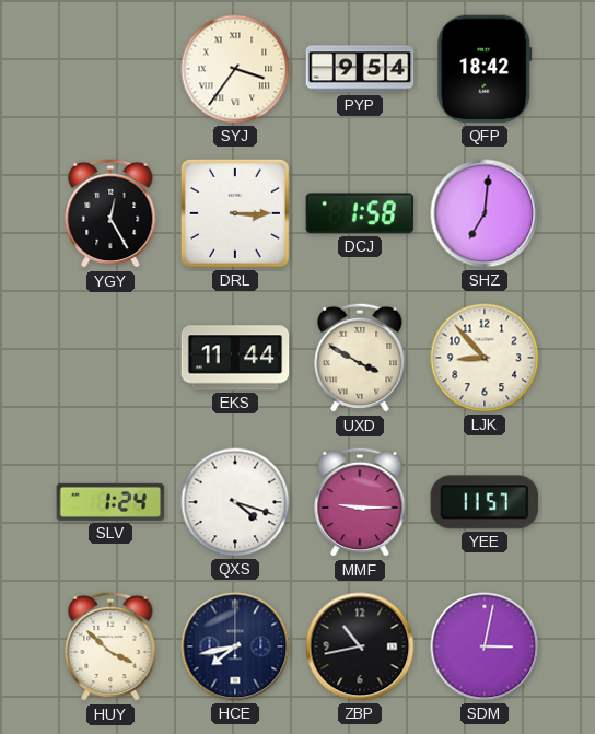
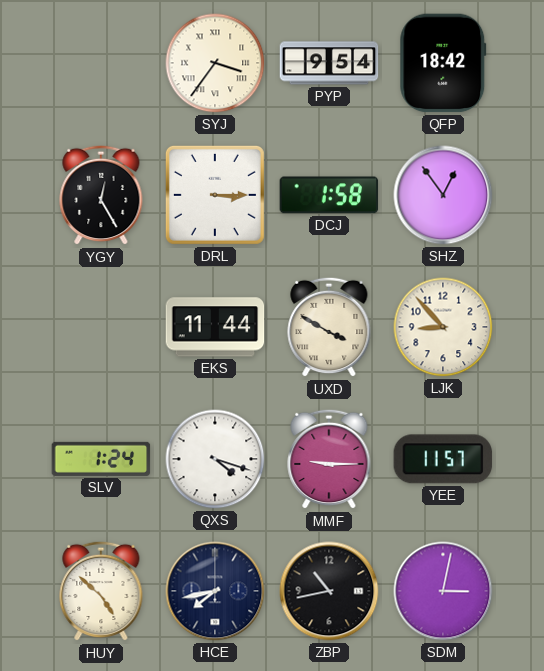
SHZ: 7:01 -> 12:54 (443, 195)
HUY: 3:52 -> 4:52 (101, 591)
